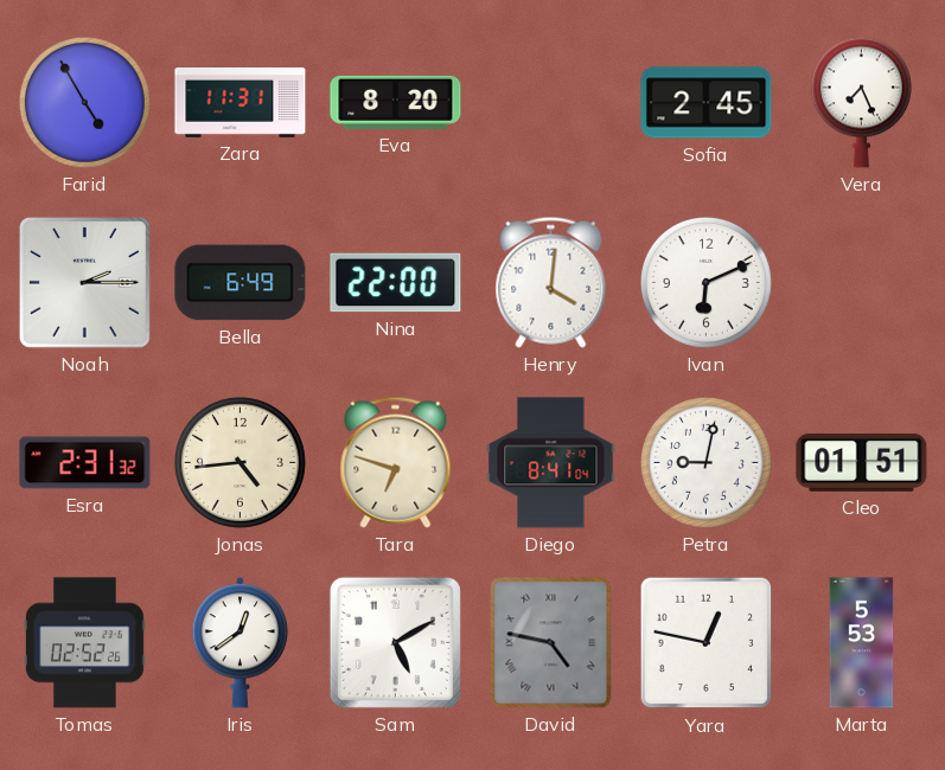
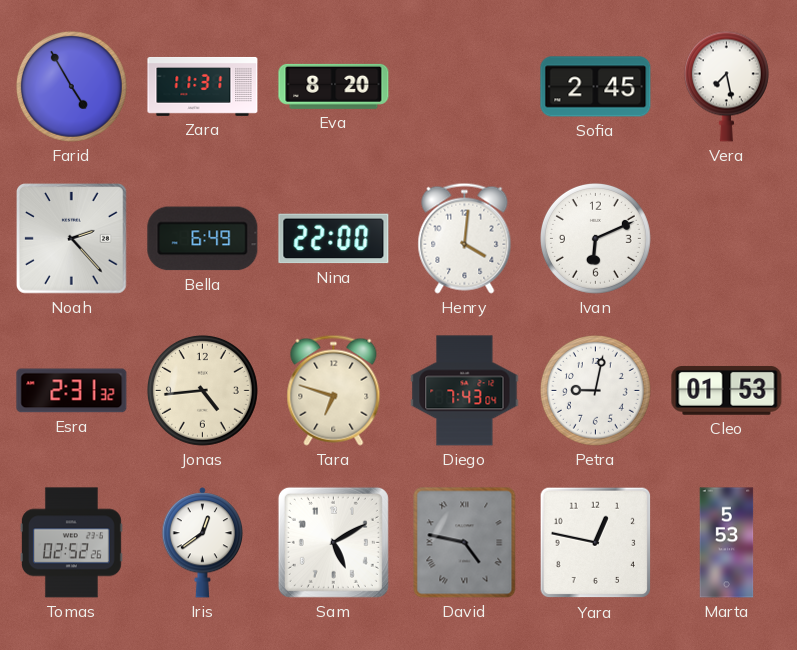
Vera: 7:26 -> 7:28 (726, 86)
Noah: 2:15 -> 2:23 (72, 239)
Diego: 8:41 -> 7:43 (465, 391)
Cleo: 01:51 -> 01:53 (727, 390)
